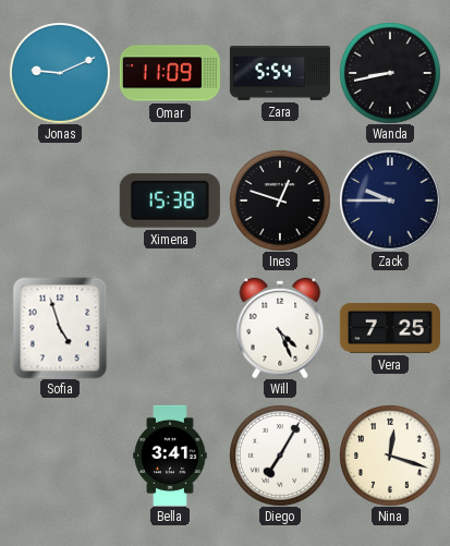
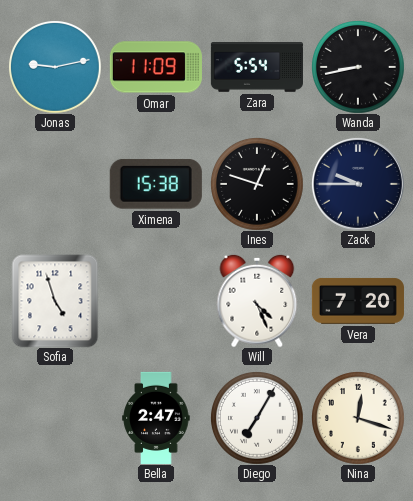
Jonas: 9:11 -> 9:13 (55, 67)
Vera: 7:25 -> 7:20 (358, 301)
Bella: 3:41 -> 2:47 (156, 418)
